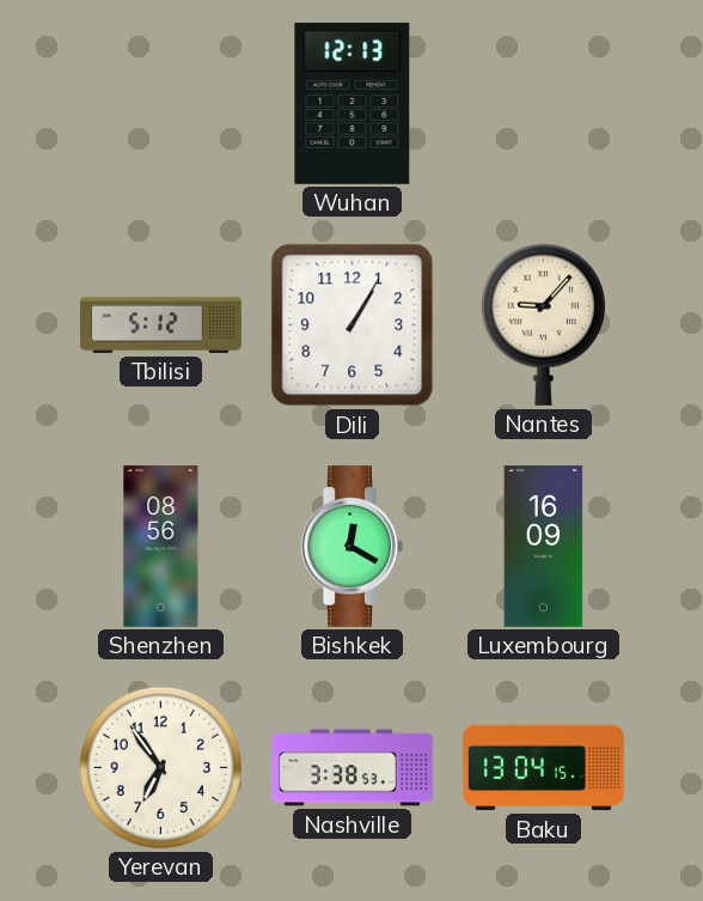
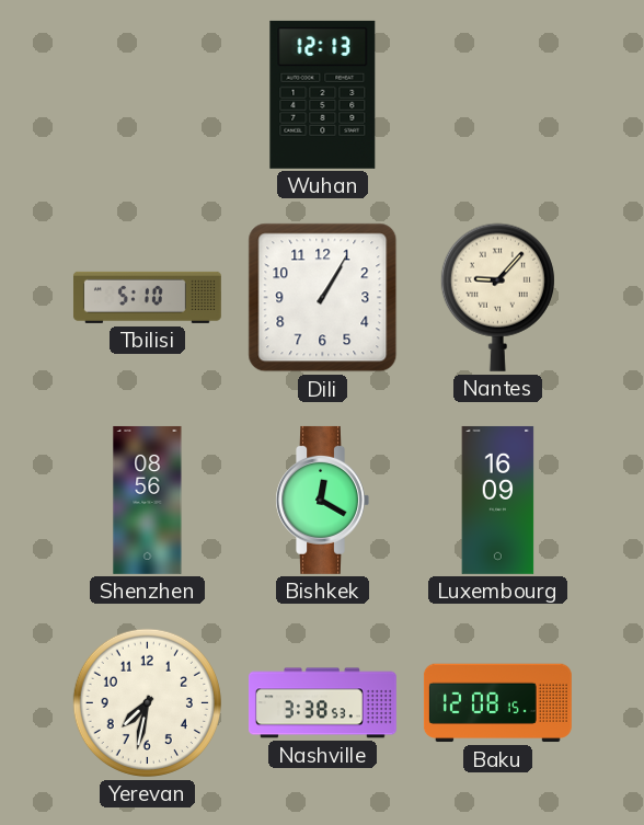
Tbilisi: 5:12 -> 5:10 (147, 297)
Yerevan: 6:54 -> 7:32 (147, 702)
Baku: 13:04 -> 12:08 (497, 703)
